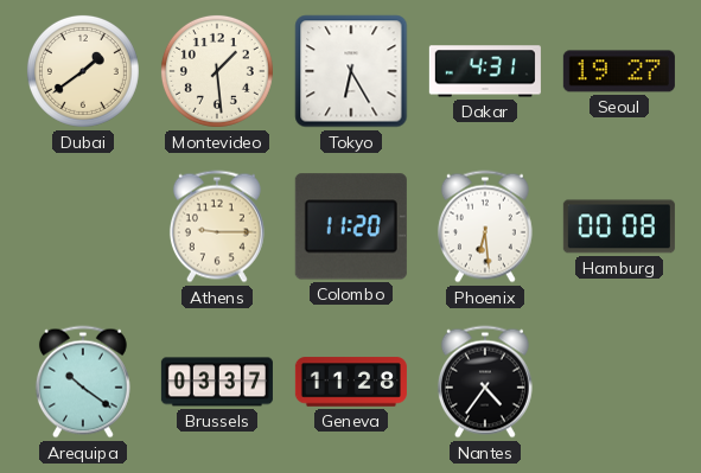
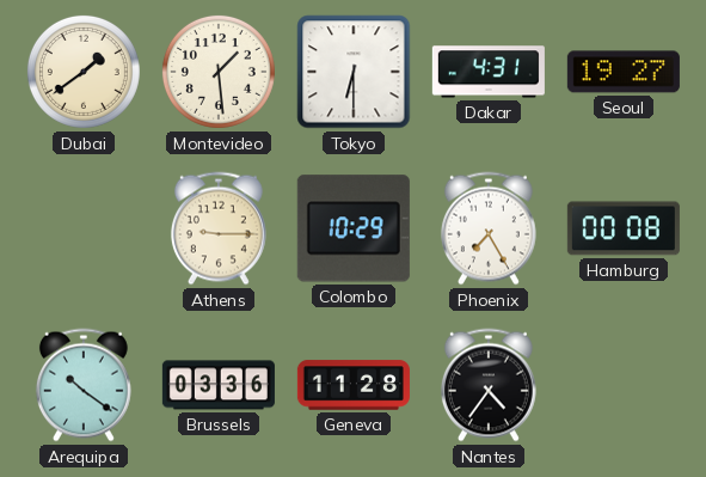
Tokyo: 6:25 -> 6:30 (354, 72)
Colombo: 11:20 -> 10:29 (354, 228)
Phoenix: 6:29 -> 7:25 (489, 228)
Brussels: 03:37 -> 03:36 (219, 385)
